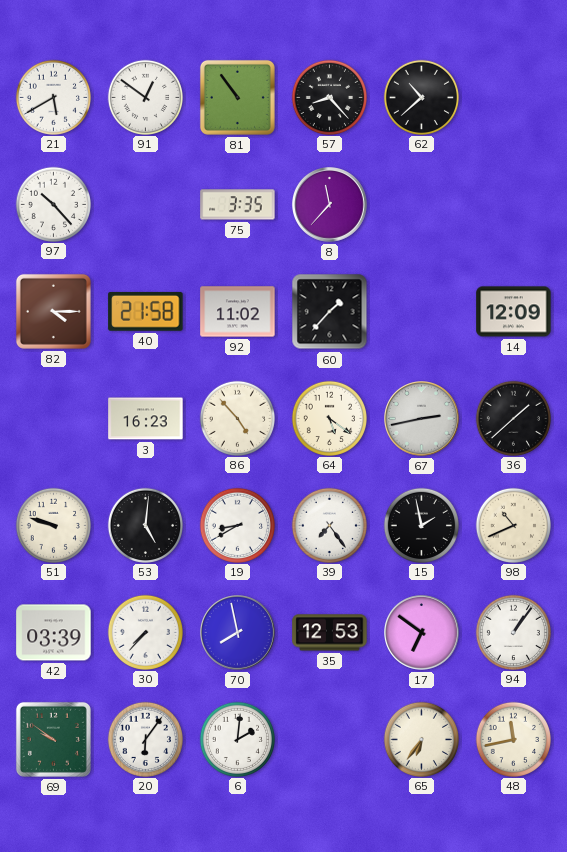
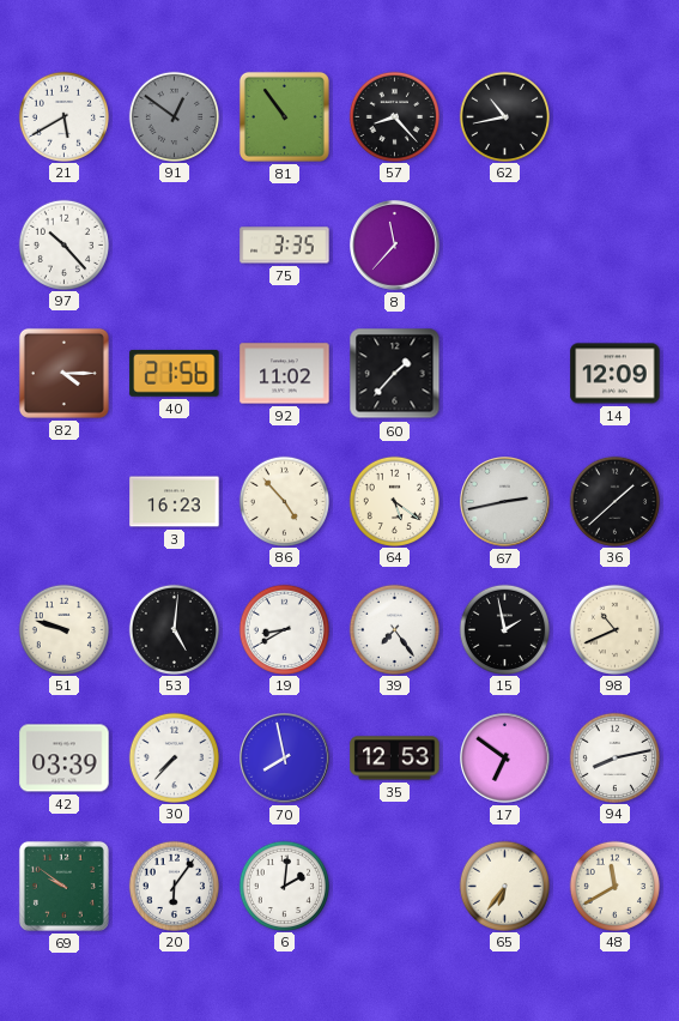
91 dial: white -> grey (174, 116)
62: 10:38 -> 10:43 (504, 116)
40: 21:58 -> 21:56 (175, 373)
94: 1:06 -> 8:13 (614, 757)
48: 11:43 -> 11:40 (614, 886)
